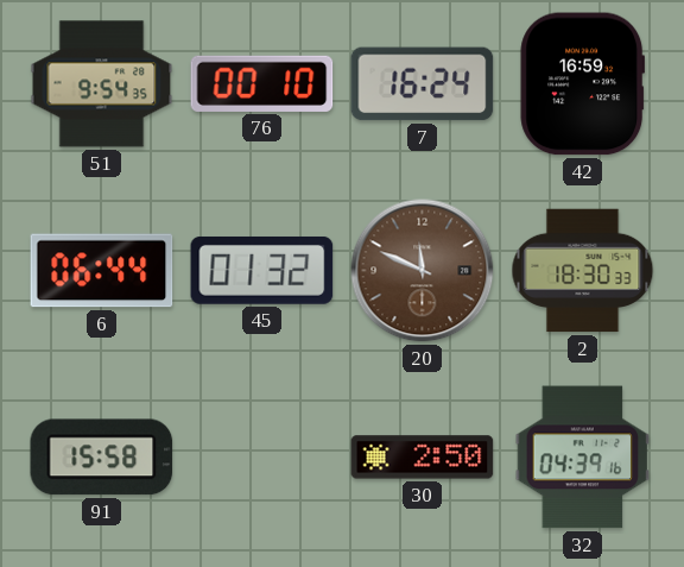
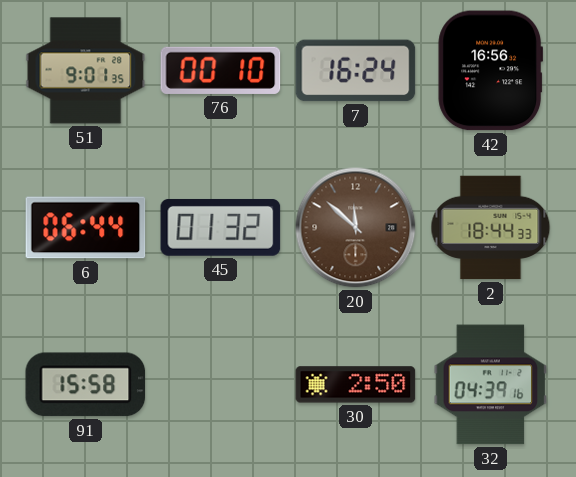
51: 9:54 -> 9:01 (86, 71)
42: 16:59 -> 16:56 (490, 71)
20: 11:49 -> 11:52 (356, 228)
2: 18:30 -> 18:44 (491, 228)
